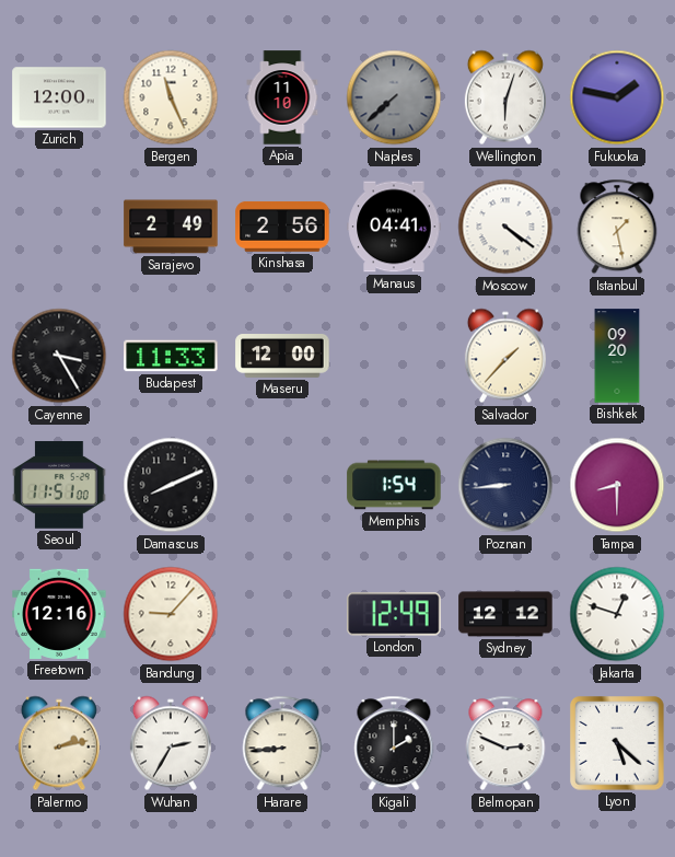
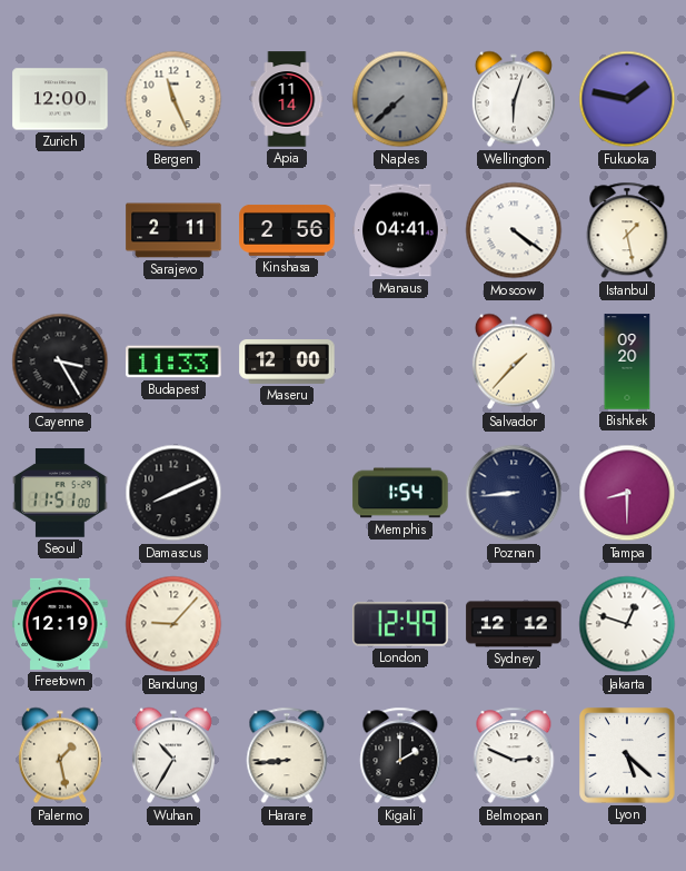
Apia: 11:10 -> 11:14 (287, 99)
Sarajevo: 2:49 -> 2:11 (173, 230)
Freetown: 12:16 -> 12:19 (60, 624)
Palermo: 2:13 -> 1:28 (60, 755)
Wuhan: 2:35 -> 10:35 (173, 755)
